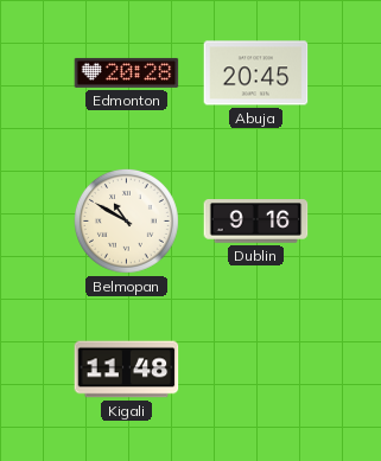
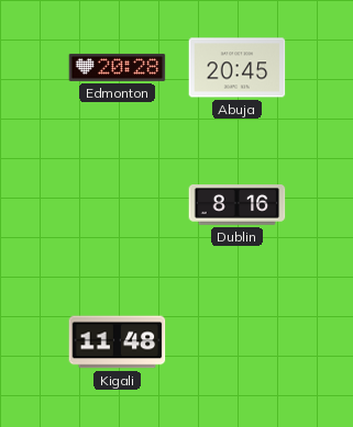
Belmopan: 10:50 -> none (126, 220)
Dublin: 9:16 -> 8:16 (238, 205)
